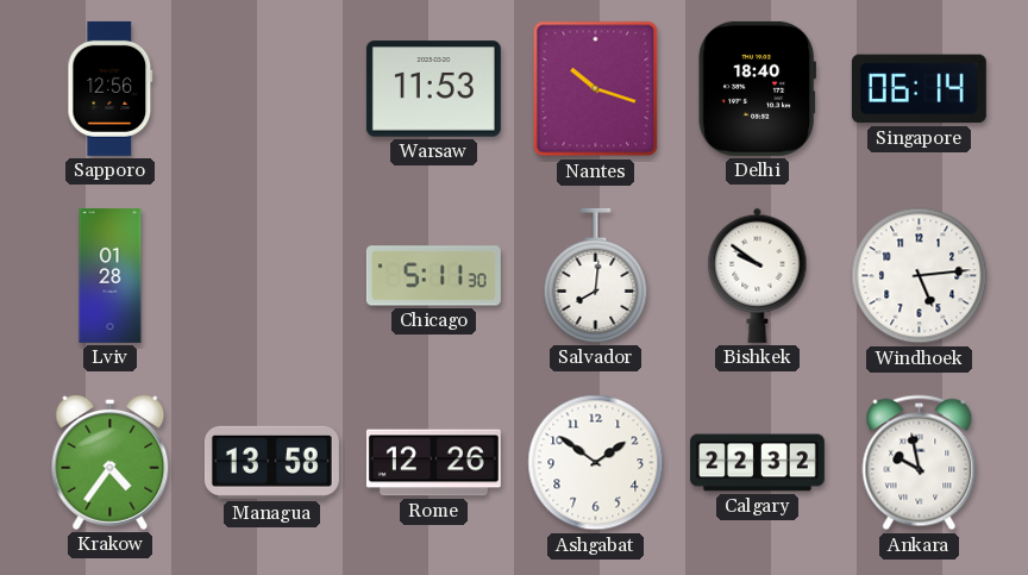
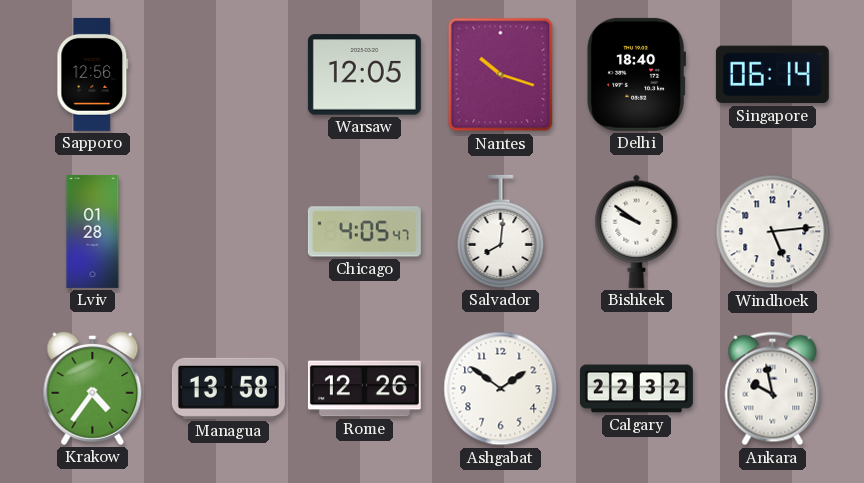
Warsaw: 11:53 -> 12:05 (364, 75)
Chicago: 5:11 -> 4:05 (364, 232)
